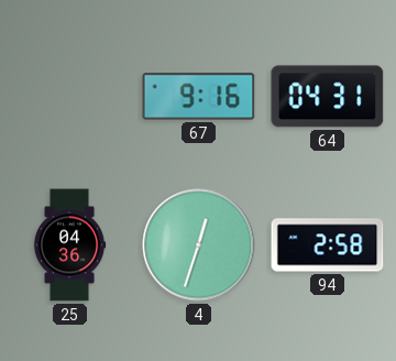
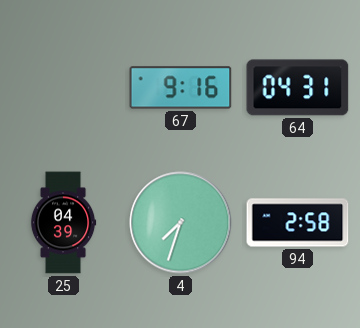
25: 04:36 -> 04:39 (63, 223)
4: 12:33 -> 7:33 (181, 223)
